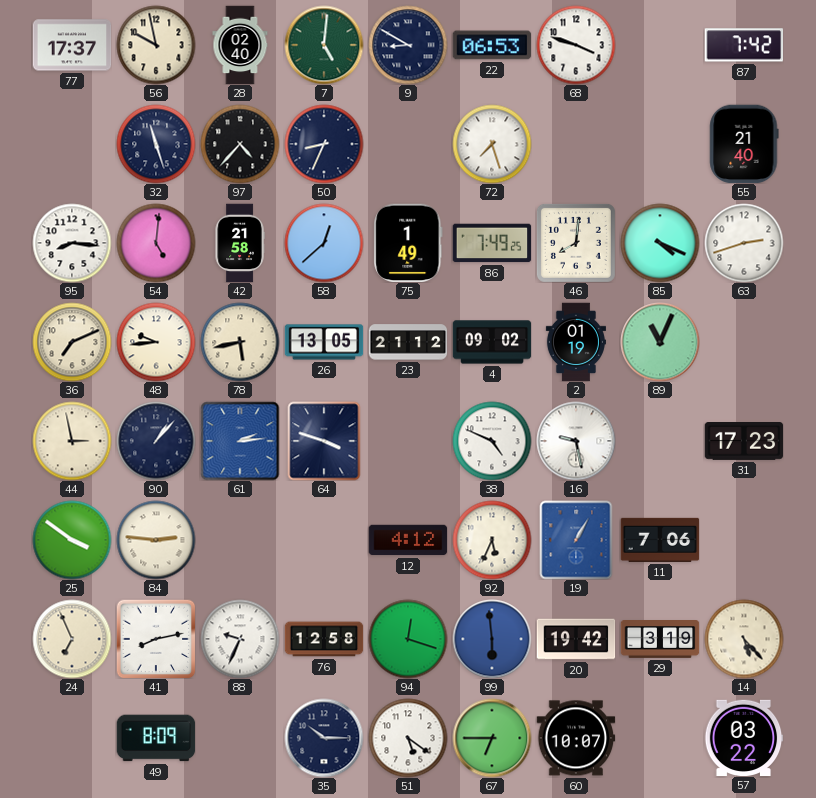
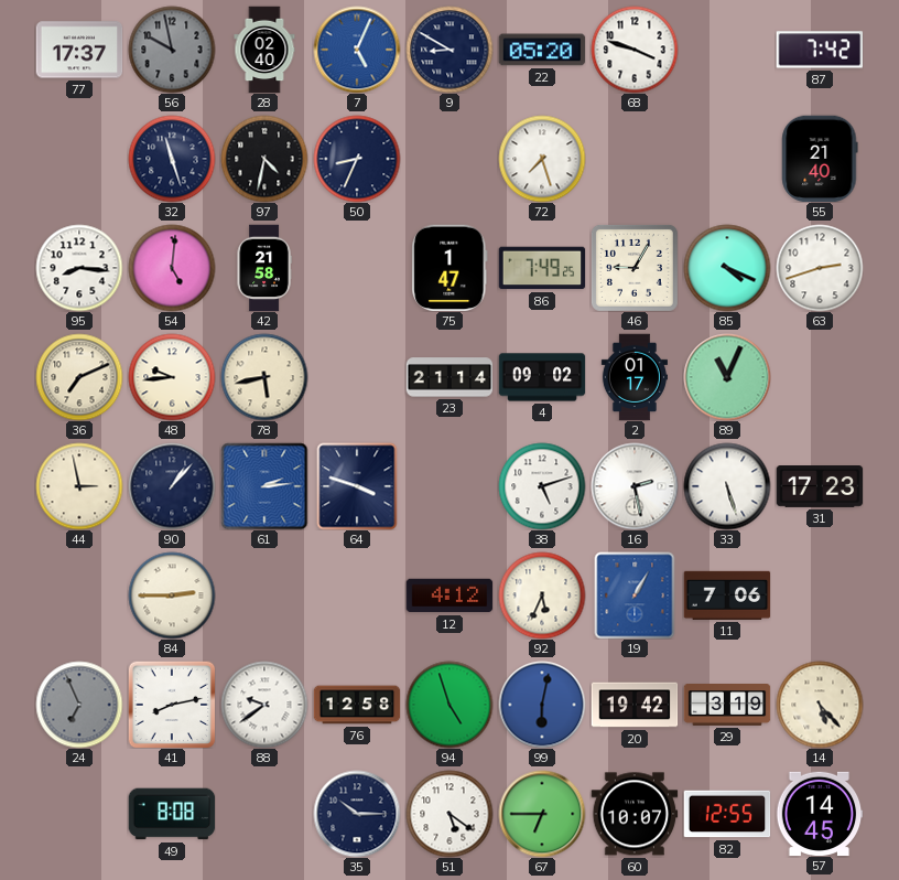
56 dial: cream -> grey (172, 50)
7: 5:01 -> 5:04 (357, 50)
7 dial: green -> blue (357, 50)
22: 06:53 -> 05:20 (542, 50)
97: 4:37 -> 4:32 (264, 159)
58: 12:38 -> none (324, 243)
75: 1:49 -> 1:47 (450, 268)
46: 8:01 -> 9:05 (635, 268)
26: 13:05 -> none (324, 342)
23: 21:12 -> 21:14 (450, 377)
2: 01:19 -> 01:17 (635, 377)
38: 4:49 -> 5:12 (542, 486)
16: 9:28 -> 2:28 (635, 486)
33: none -> 5:27 (727, 486)
25: 3:51 -> none (72, 540)
84: 2:46 -> 2:45 (172, 595)
24 dial: cream -> grey (79, 705)
88: 9:34 -> 9:39 (264, 705)
94: 12:18 -> 4:57 (450, 705)
99: 5:59 -> 6:02 (542, 705)
49: 8:09 -> 8:08 (172, 814)
82: none -> 12:55 (727, 814)
57: 03:22 -> 14:45 (820, 813)
